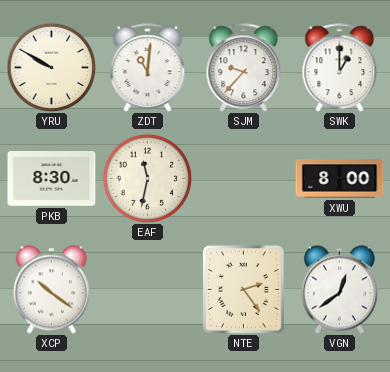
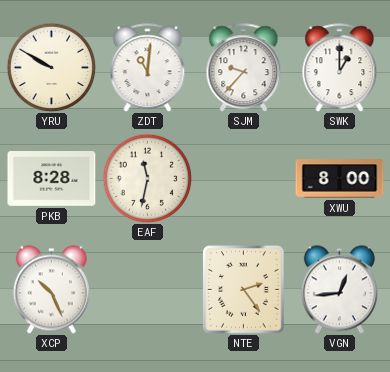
PKB: 8:30 -> 8:28 (52, 179)
XCP: 10:21 -> 10:26 (51, 290)
VGN: 12:39 -> 12:44 (339, 290)
